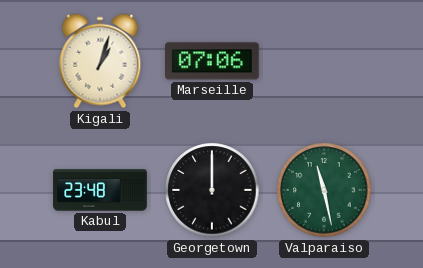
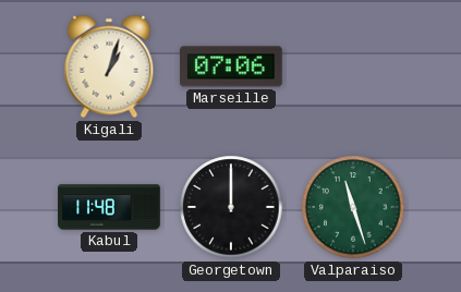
Kabul: 23:48 -> 11:48 (109, 207)
Valparaiso: 11:28 -> 11:27 (353, 207)
